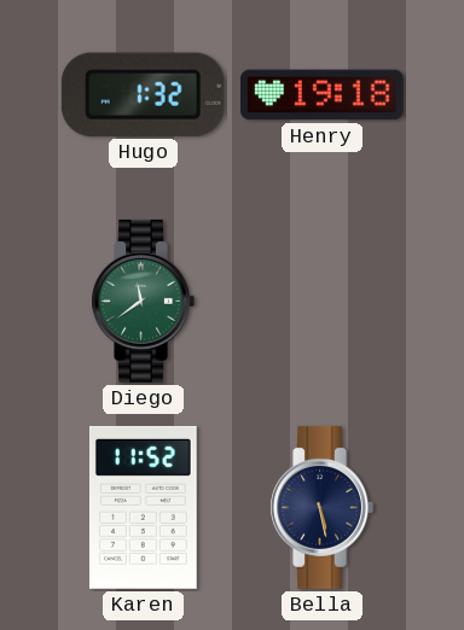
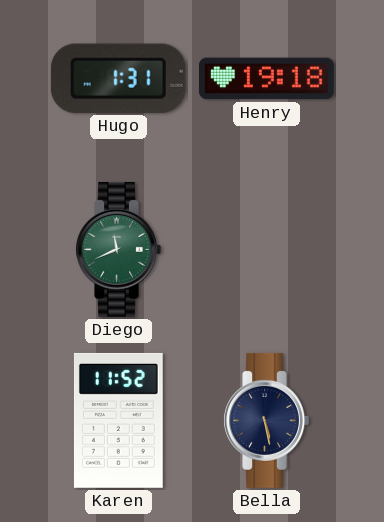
Hugo: 1:32 -> 1:31 (118, 78)
Diego: 11:39 -> 11:41 (118, 249)
